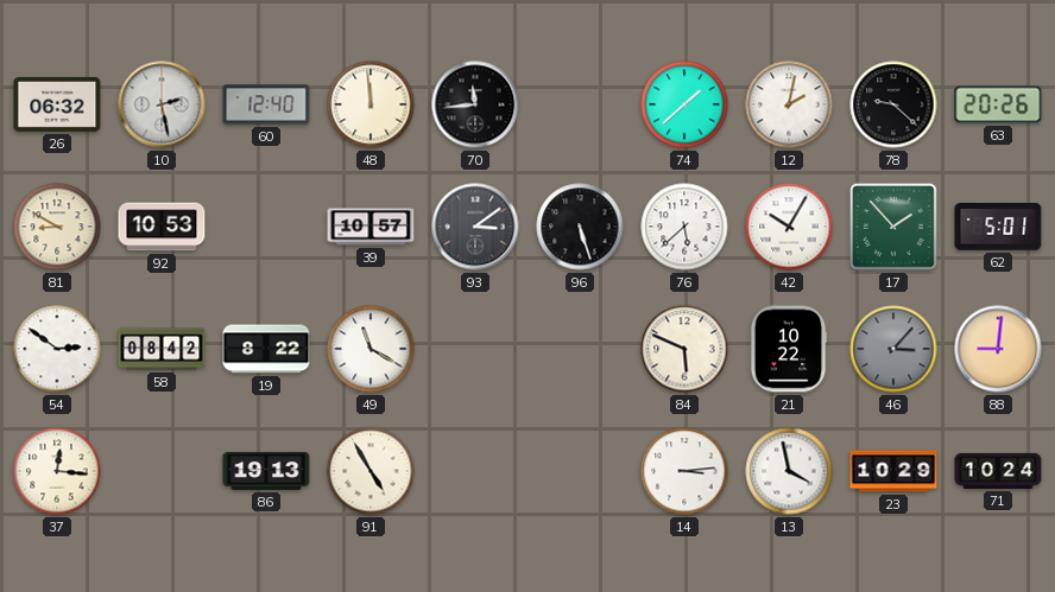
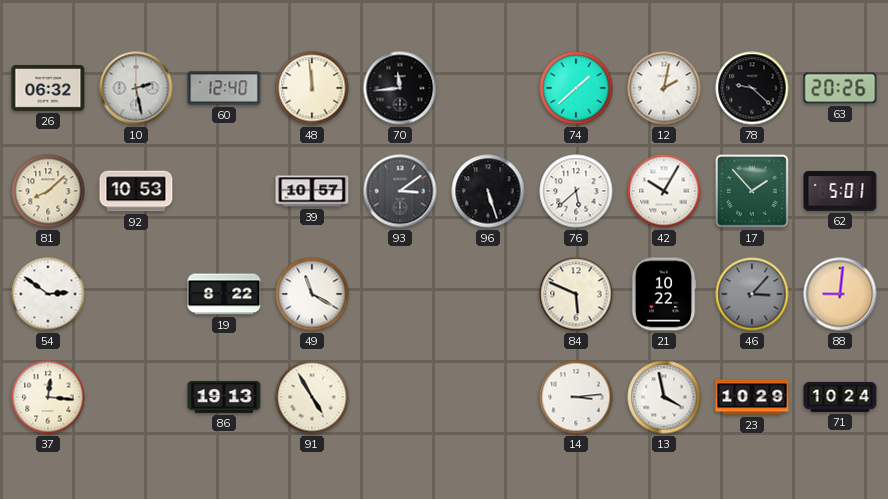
81: 8:50 -> 8:08 (48, 191)
58: 08:42 -> none (162, 349)
